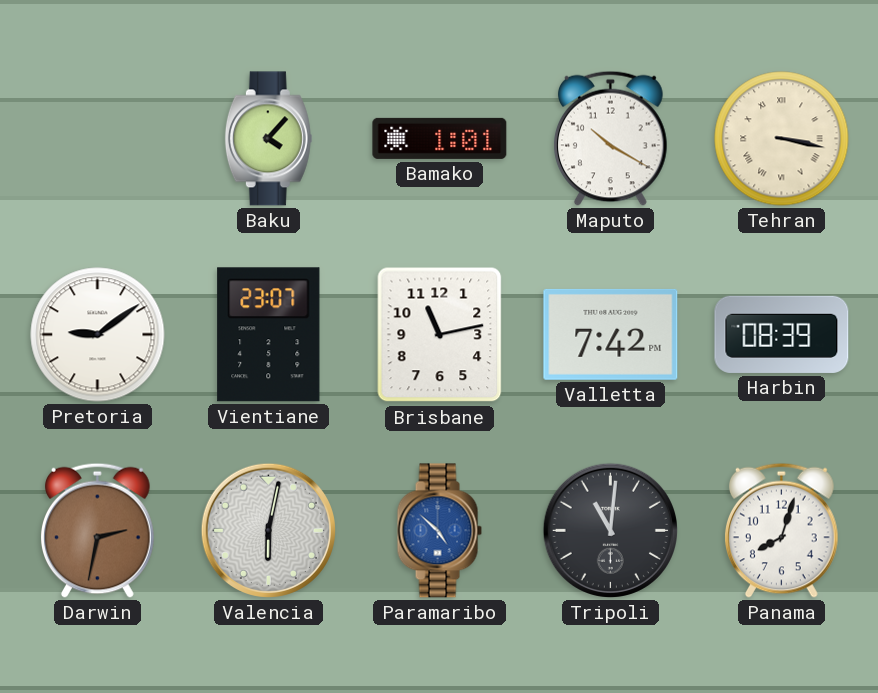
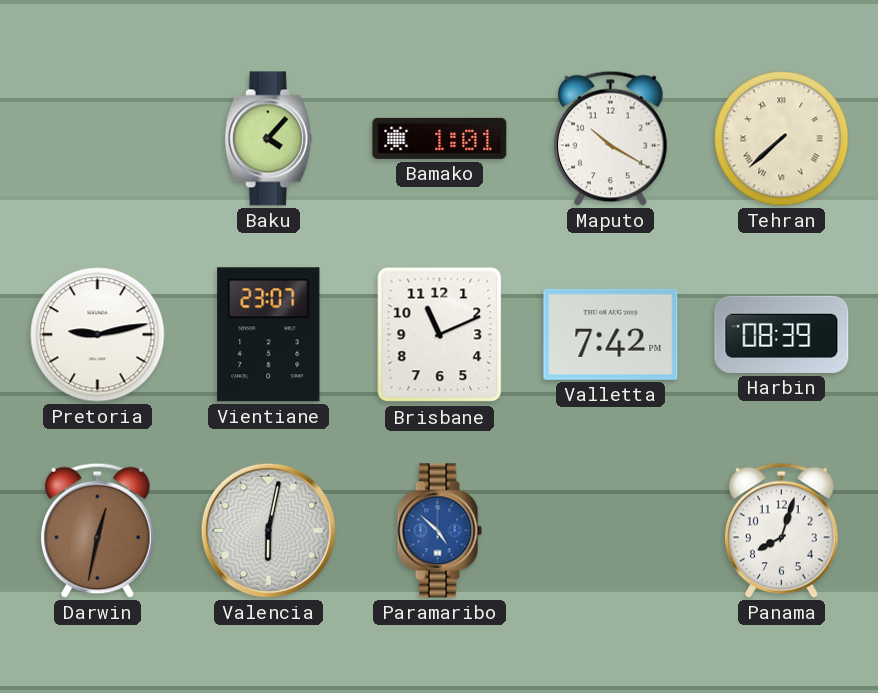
Tehran: 3:17 -> 7:38 (782, 139)
Pretoria: 9:09 -> 9:13 (98, 335)
Brisbane: 11:13 -> 11:11 (440, 335)
Darwin: 2:32 -> 12:32 (98, 530)
Tripoli: 11:01 -> none (610, 530)
